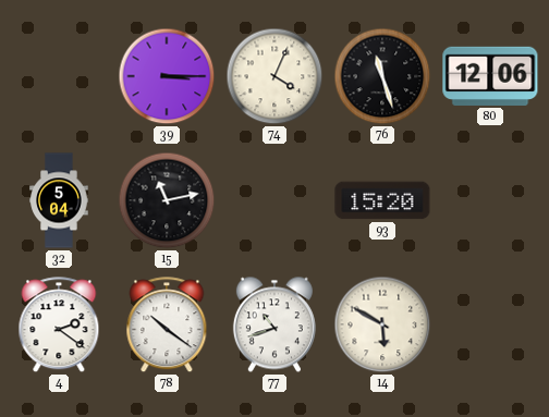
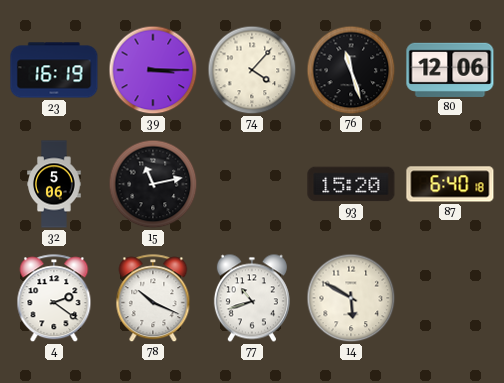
23: none -> 16:19 (54, 70)
74: 4:04 -> 4:07 (252, 70)
32: 5:04 -> 5:06 (54, 184)
87: none -> 6:40 (450, 184)
78: 10:21 -> 10:19 (153, 299)
